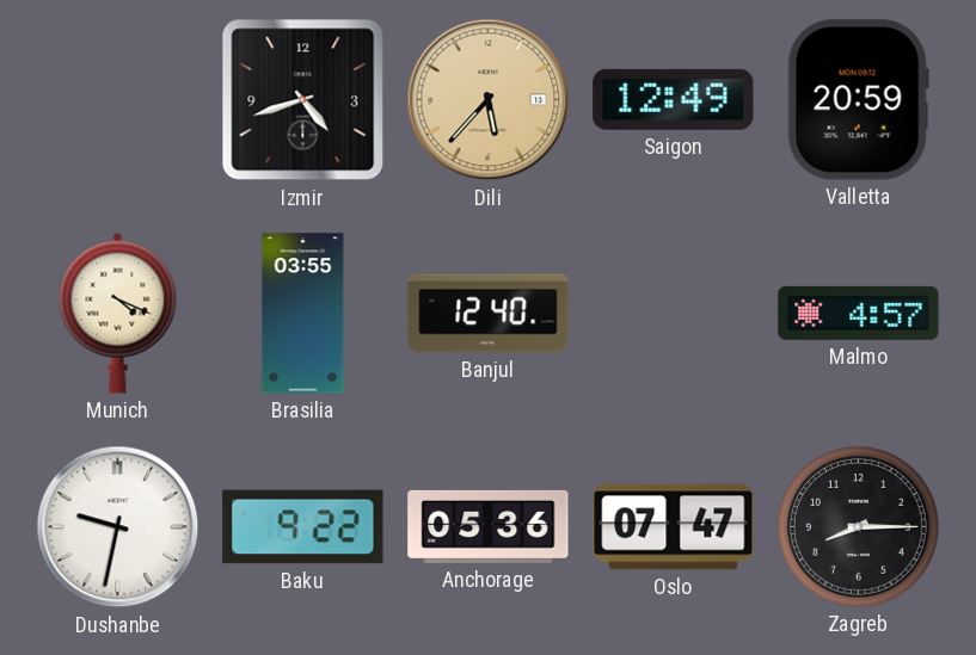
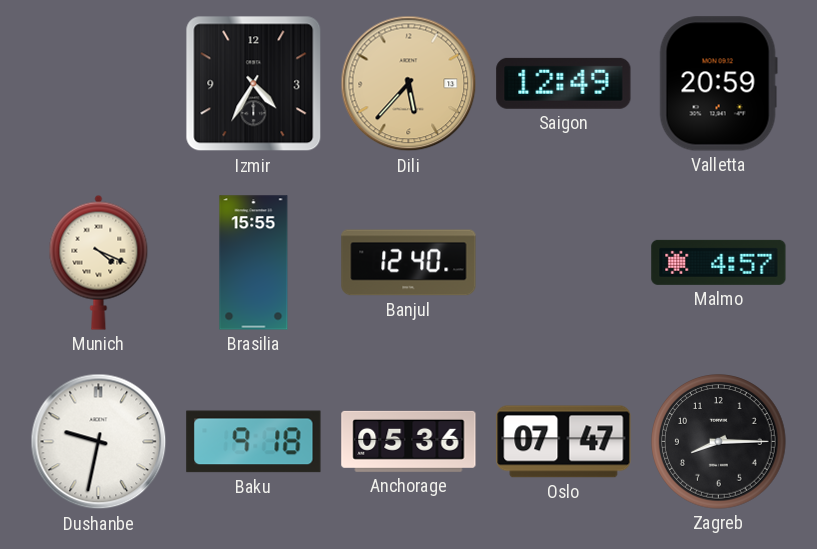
Izmir: 4:42 -> 4:35 (254, 84)
Brasilia: 03:55 -> 15:55 (254, 263)
Baku: 9:22 -> 9:18 (254, 442)
